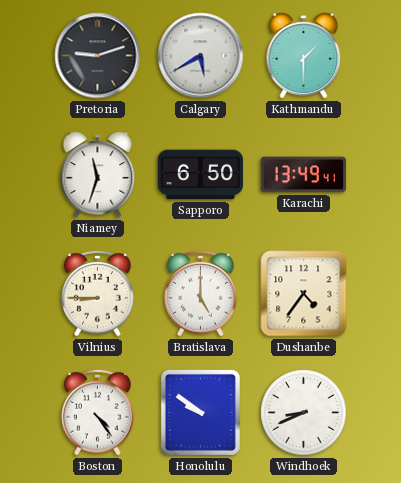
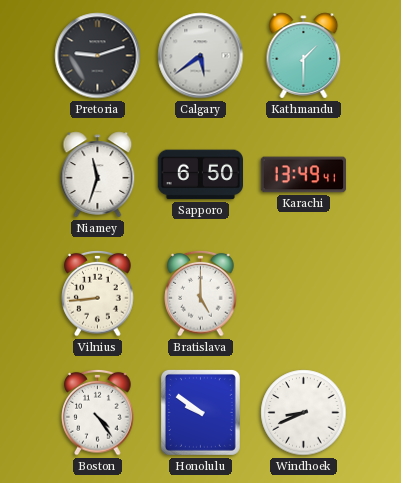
Calgary: 5:40 -> 5:39 (201, 56)
Vilnius: 8:45 -> 8:44 (98, 293)
Dushanbe: 4:36 -> none (304, 294)
